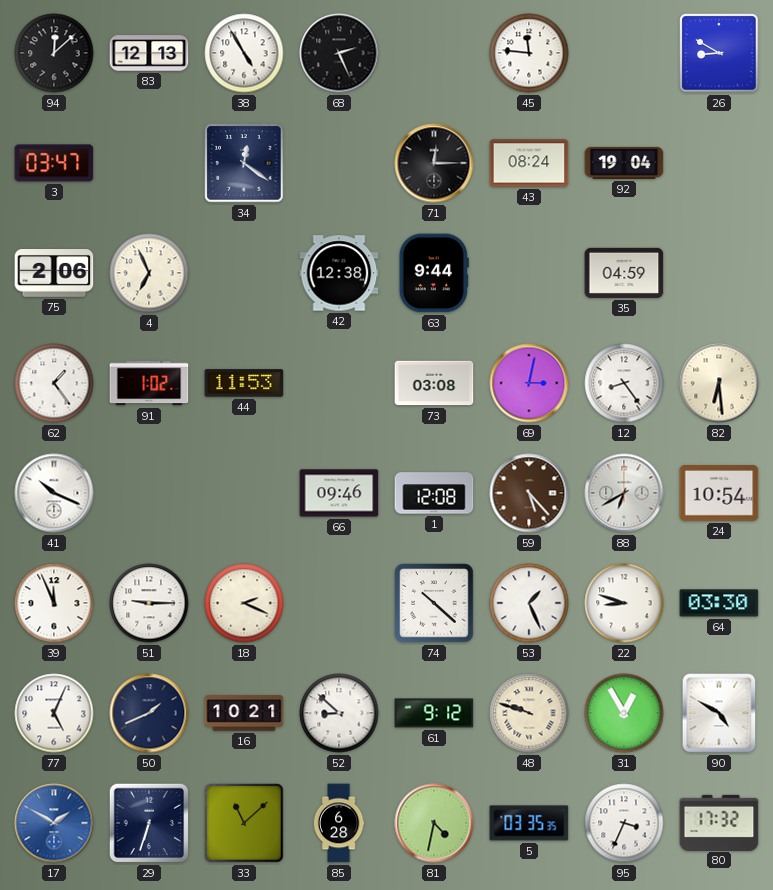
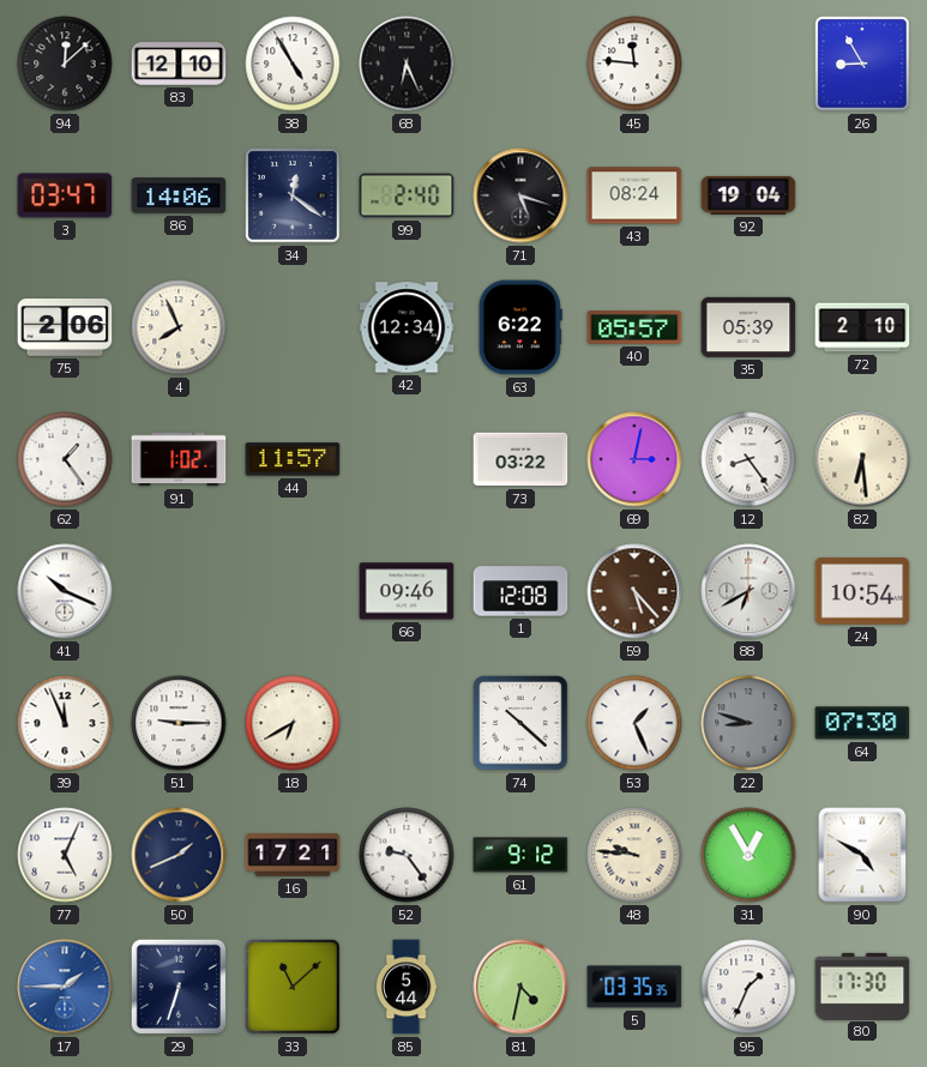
83: 12:13 -> 12:10 (179, 64)
68: 2:26 -> 6:26 (407, 64)
26: 8:50 -> 8:55 (862, 64)
86: none -> 14:06 (179, 195)
99: none -> 2:40 (407, 195)
71: 12:15 -> 5:18 (520, 195)
4: 6:56 -> 7:56 (179, 327)
42: 12:38 -> 12:34 (407, 327)
63: 9:44 -> 6:22 (520, 327)
40: none -> 05:57 (634, 327)
35: 04:59 -> 05:39 (748, 327)
72: none -> 2:10 (862, 327)
44: 11:53 -> 11:57 (293, 459)
73: 03:08 -> 03:22 (520, 459)
18: 2:19 -> 6:40 (293, 723)
22 dial: white -> grey (748, 723)
64: 03:30 -> 07:30 (862, 723)
16: 10:21 -> 17:21 (293, 855)
52: 8:52 -> 9:24 (407, 855)
48: 9:48 -> 9:46 (634, 855)
17: 1:50 -> 1:45 (65, 987)
85: 6:28 -> 5:44 (407, 987)
95: 3:34 -> 1:34 (748, 987)
80: 17:32 -> 17:30 (862, 985)
